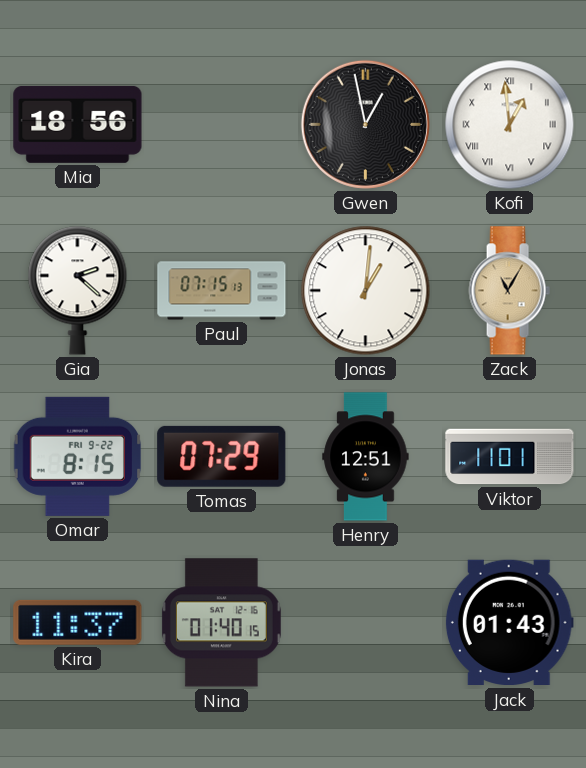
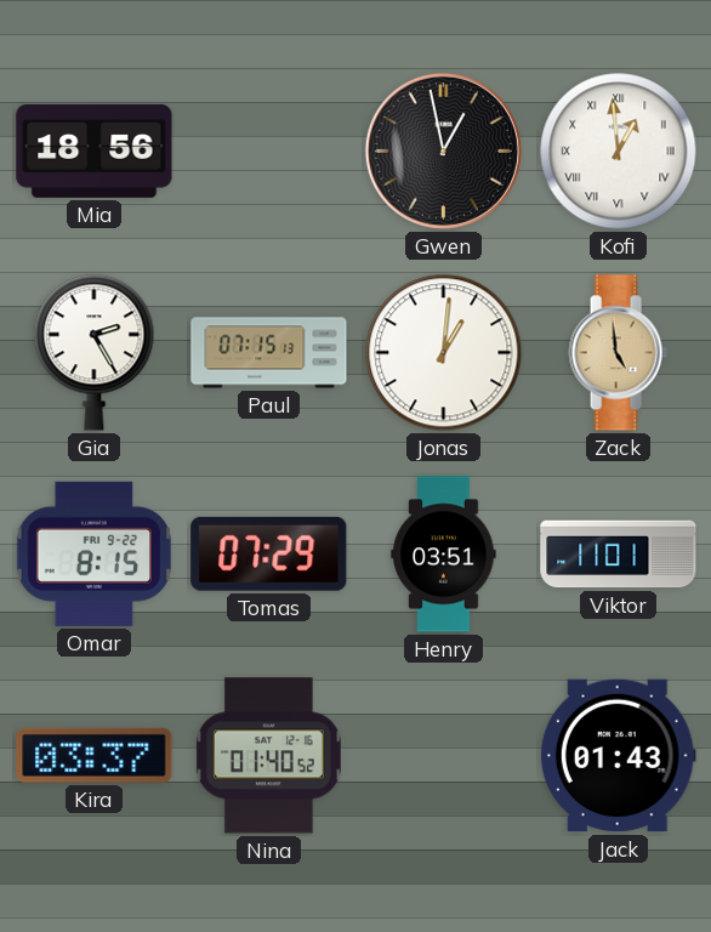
Gia: 2:22 -> 2:25 (95, 352)
Zack: 11:05 -> 4:59 (618, 353)
Henry: 12:51 -> 03:51 (444, 555)
Kira: 11:37 -> 03:37 (95, 755)
Nina: 01:40:15 -> 01:40:52 (268, 756)
